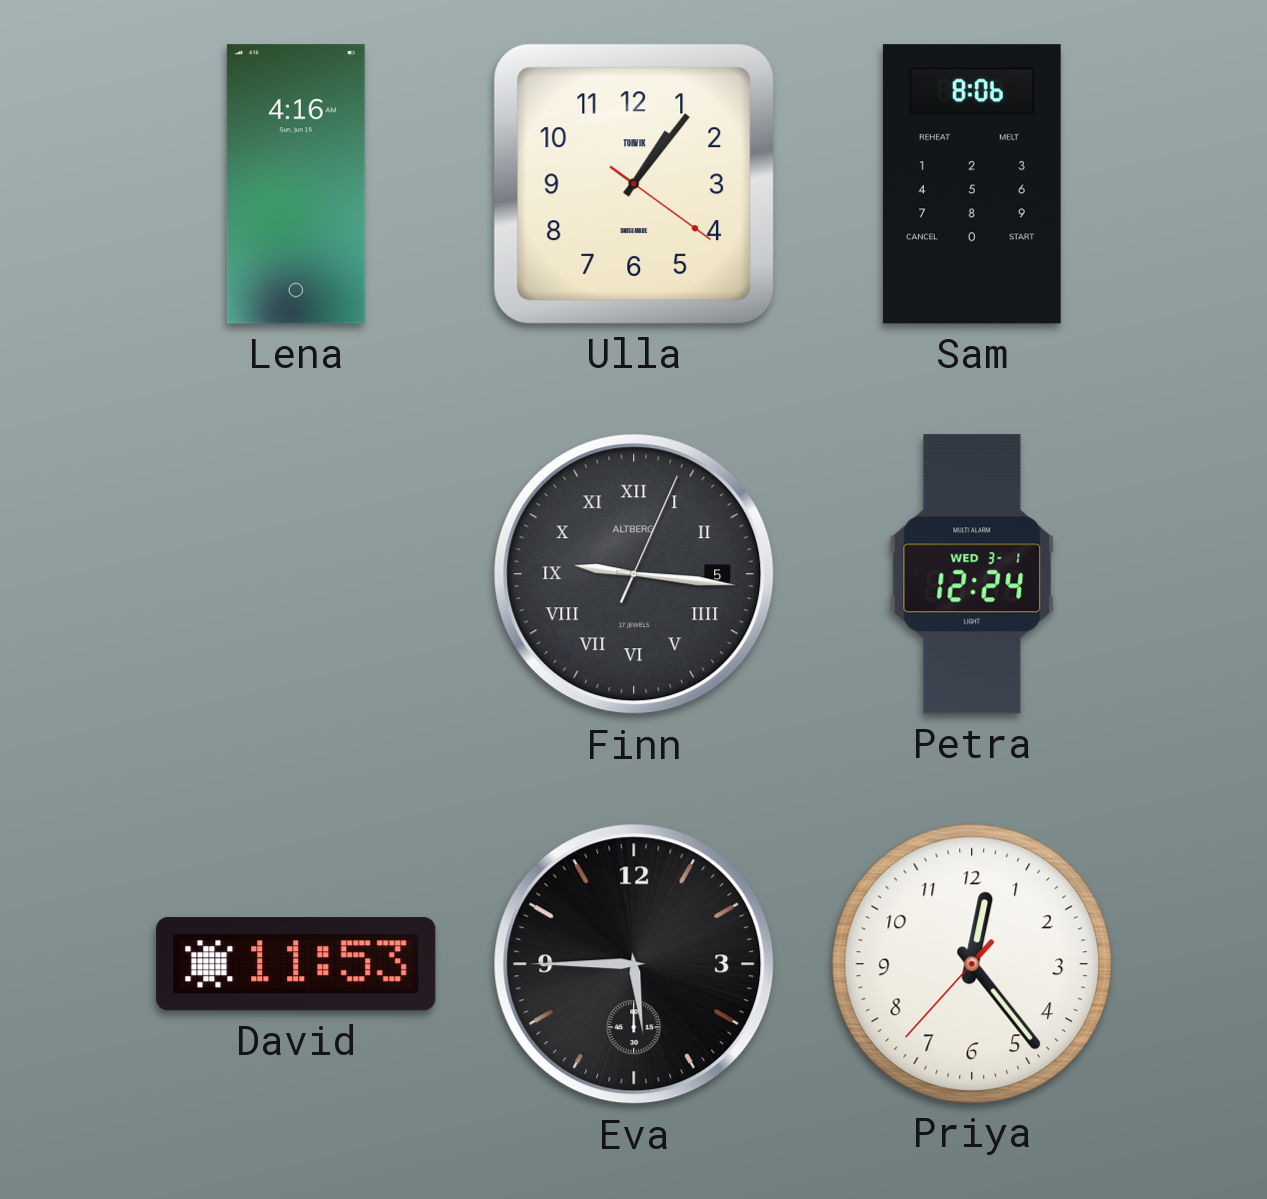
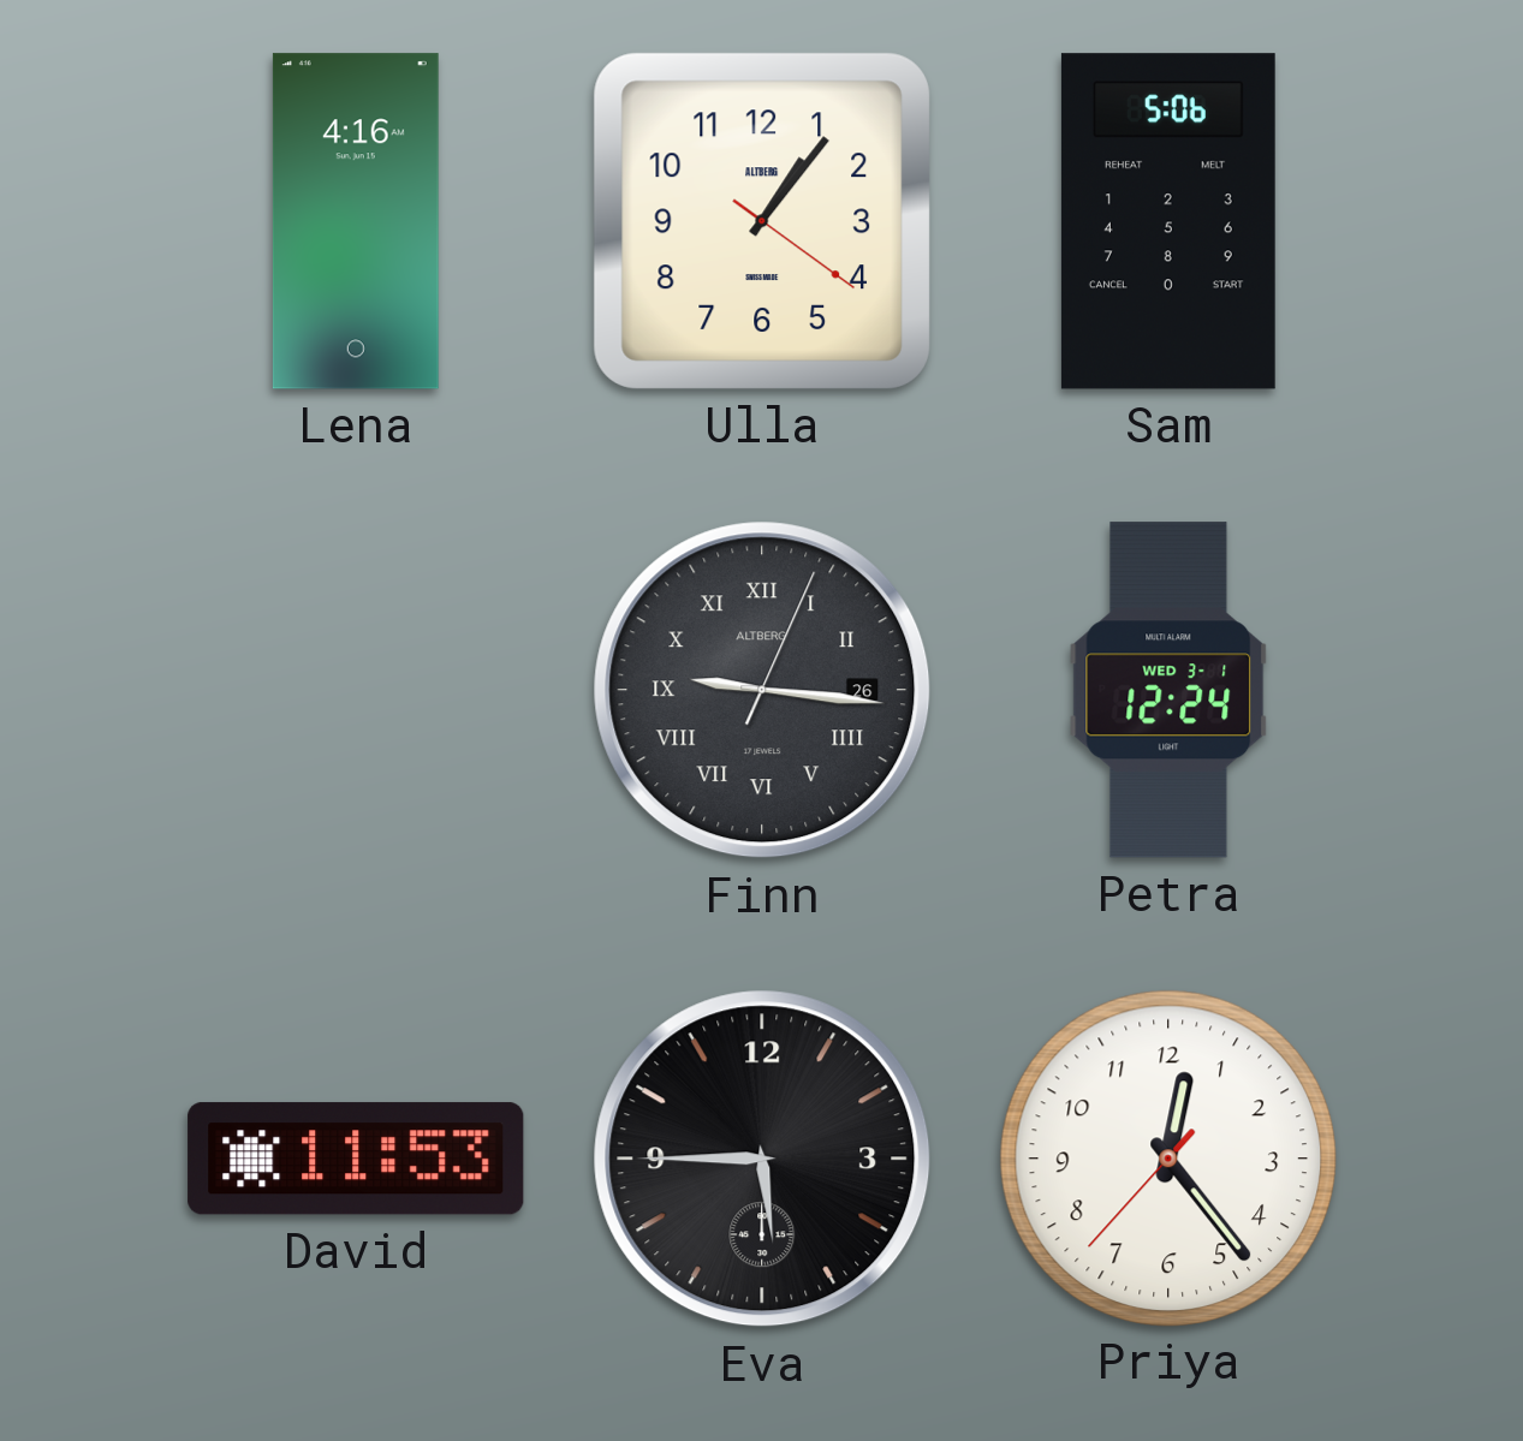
Ulla brand: TORVIK -> ALTBERG (762, 221)
Sam: 8:06 -> 5:06 (1168, 221)
Finn date: 5 -> 26 (762, 690)
